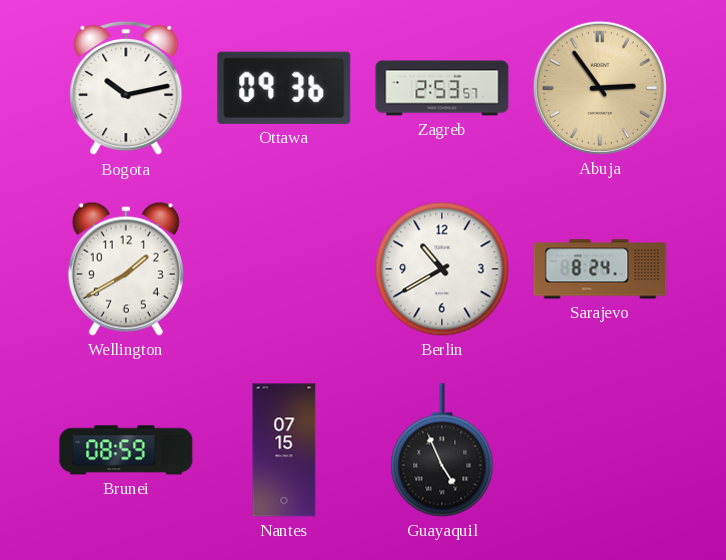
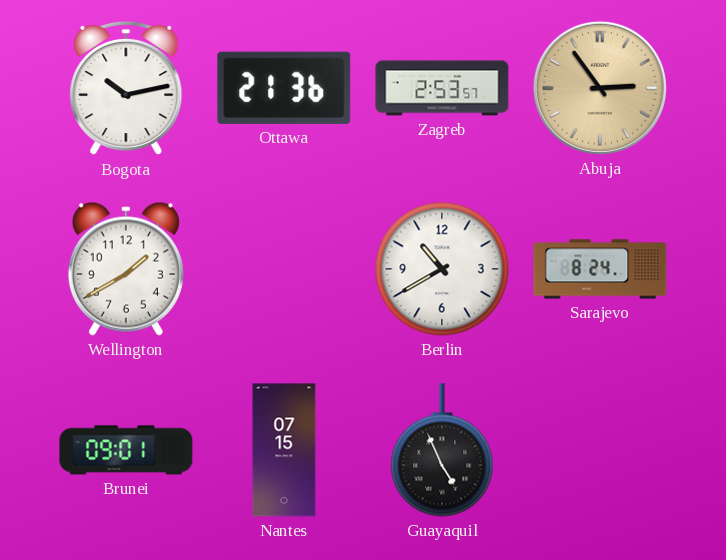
Ottawa: 09:36 -> 21:36 (284, 88)
Brunei: 08:59 -> 09:01 (126, 450)
